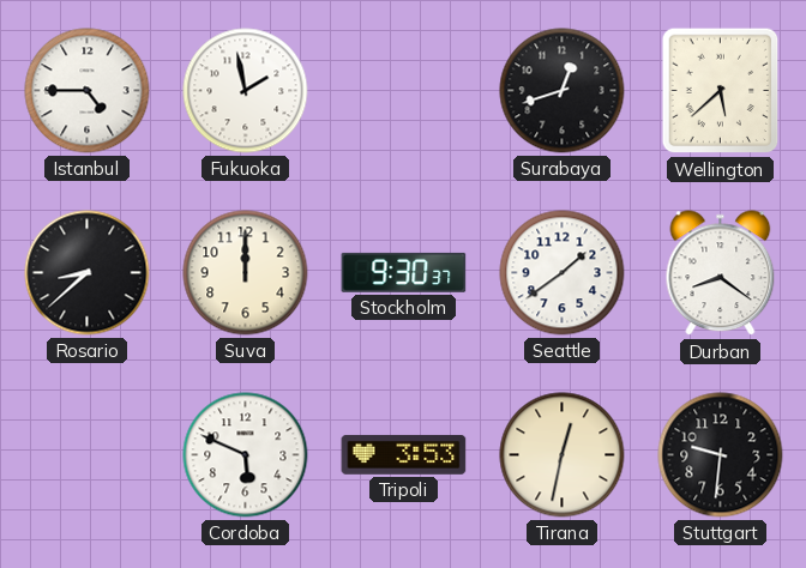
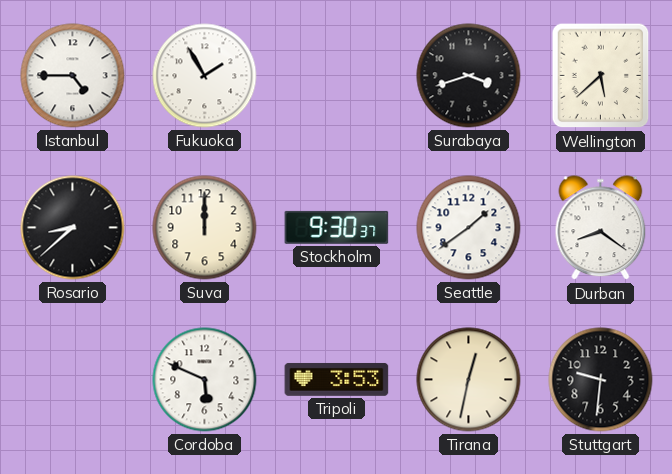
Fukuoka: 1:58 -> 1:55 (205, 76)
Surabaya: 12:42 -> 3:42 (469, 76)
